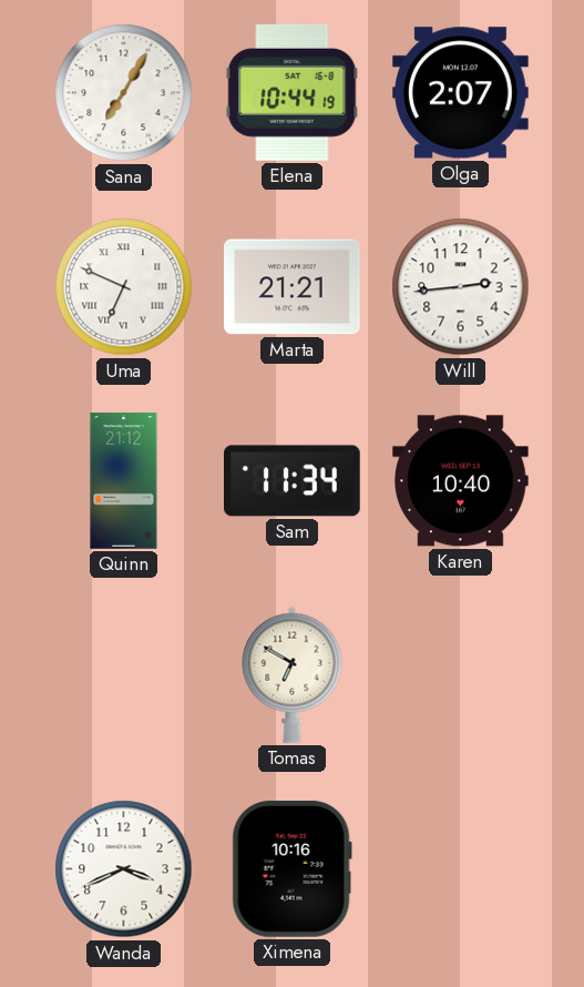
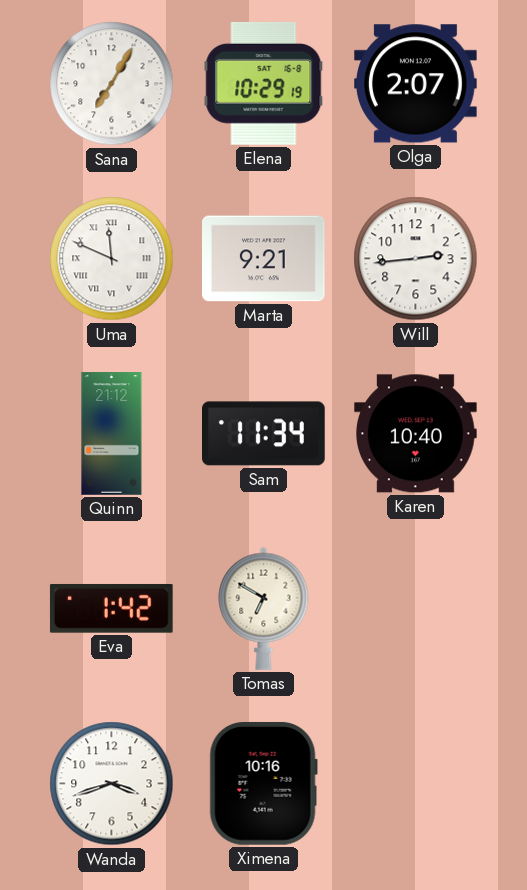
Elena: 10:44 -> 10:29 (264, 83)
Uma: 6:49 -> 11:49 (112, 259)
Marta: 21:21 -> 9:21 (264, 259)
Eva: none -> 1:42 (111, 608)
Wanda: 3:41 -> 3:42 (112, 784)
